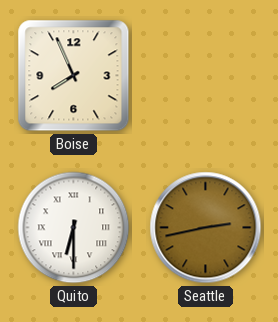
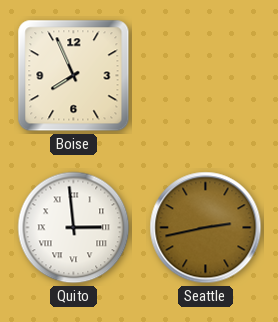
Quito: 6:30 -> 2:59 (74, 228)
